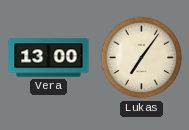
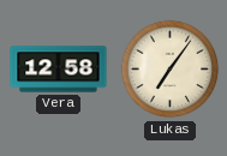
Vera: 13:00 -> 12:58 (59, 70)
